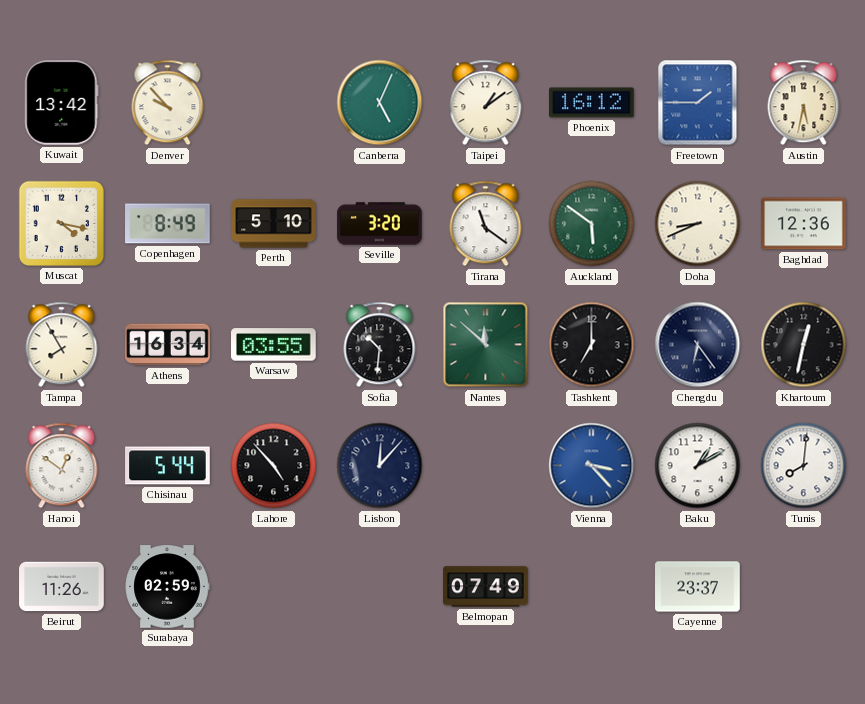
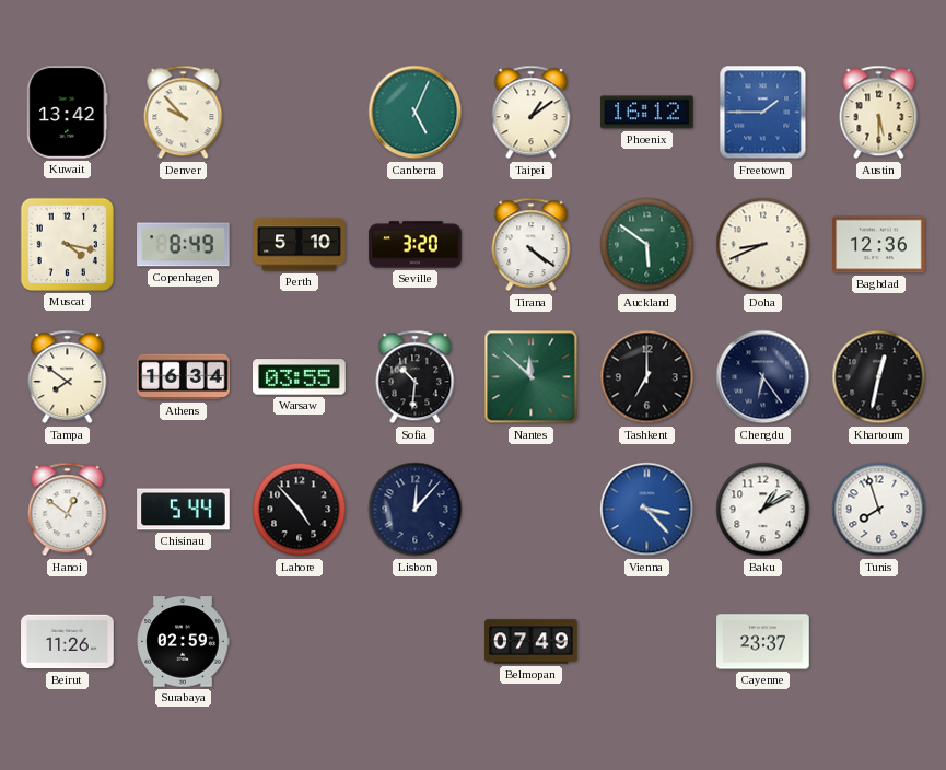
Austin: 5:32 -> 5:30 (879, 113)
Tirana: 11:21 -> 4:21 (532, 245)
Tampa: 7:55 -> 7:51 (68, 377)
Tunis: 8:01 -> 7:57 (879, 510)
